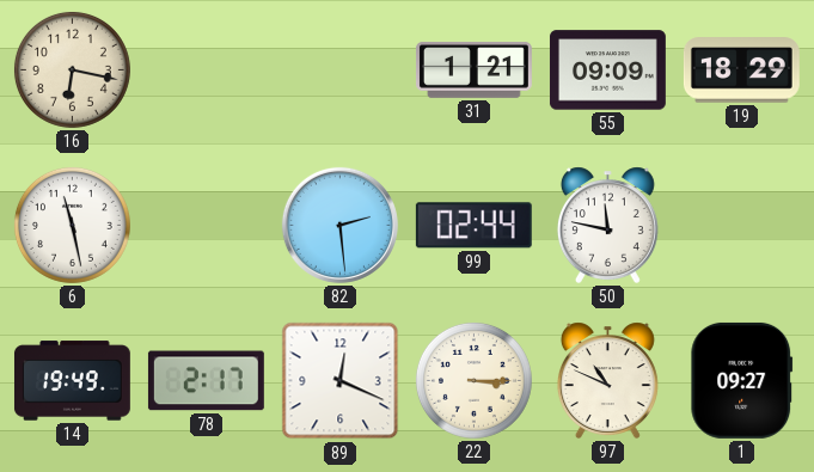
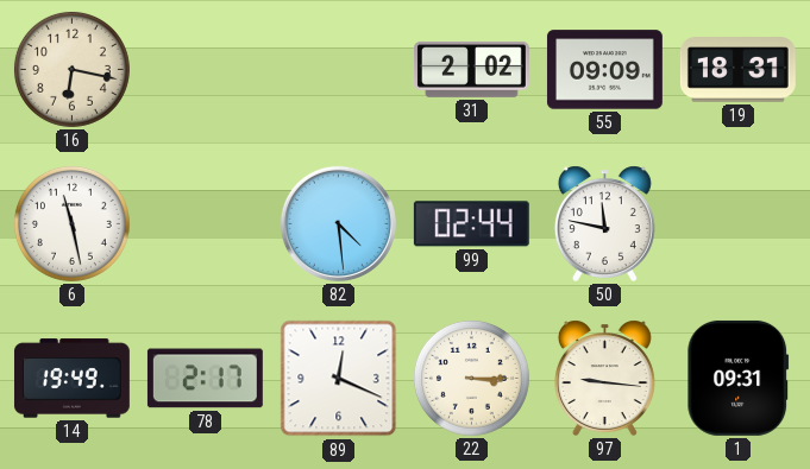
31: 1:21 -> 2:02 (471, 69)
19: 18:29 -> 18:31 (737, 70)
82: 2:29 -> 4:29 (338, 223)
97: 10:49 -> 9:16 (604, 378)
1: 09:27 -> 09:31 (739, 378)
